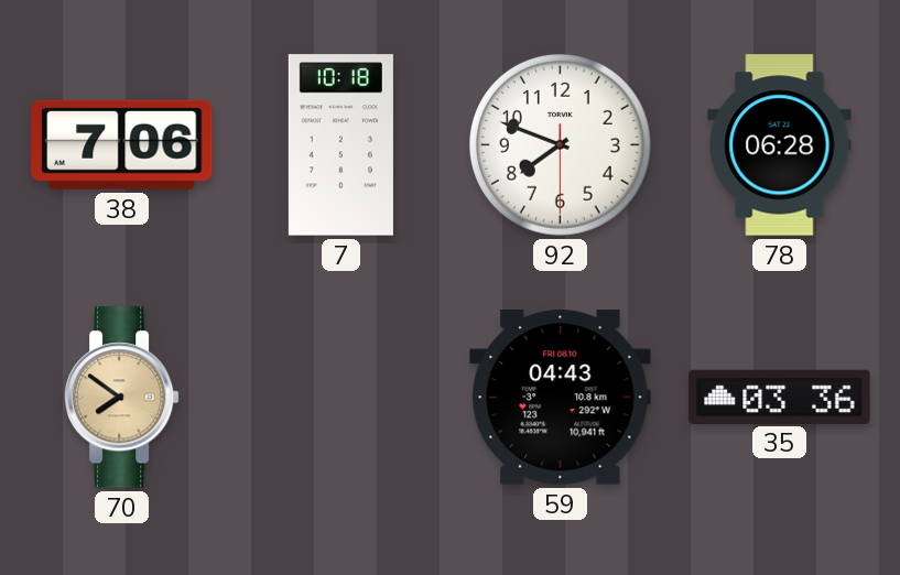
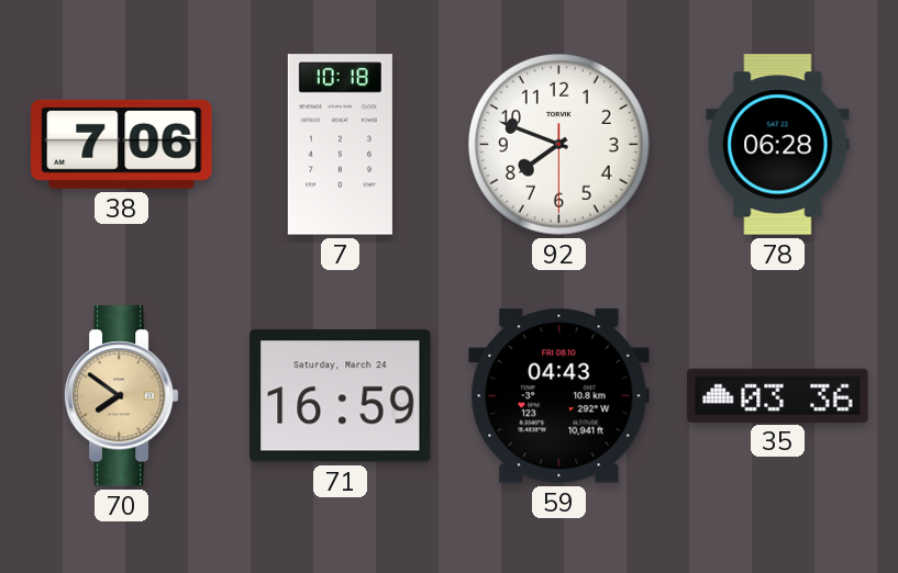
71: none -> 16:59 (341, 396)
